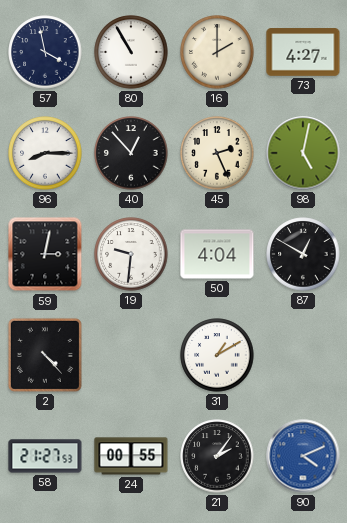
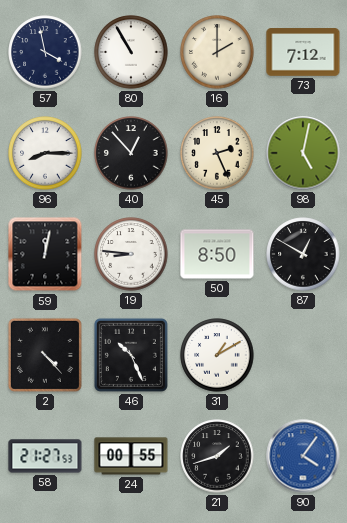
73: 4:27 -> 7:12 (303, 52)
59: 3:02 -> 12:02 (45, 254)
19: 9:31 -> 8:46 (131, 254)
50: 4:04 -> 8:50 (217, 254)
46: none -> 10:26 (131, 355)
21: 2:06 -> 1:42 (217, 456)
90: 4:11 -> 4:06 (303, 456)
